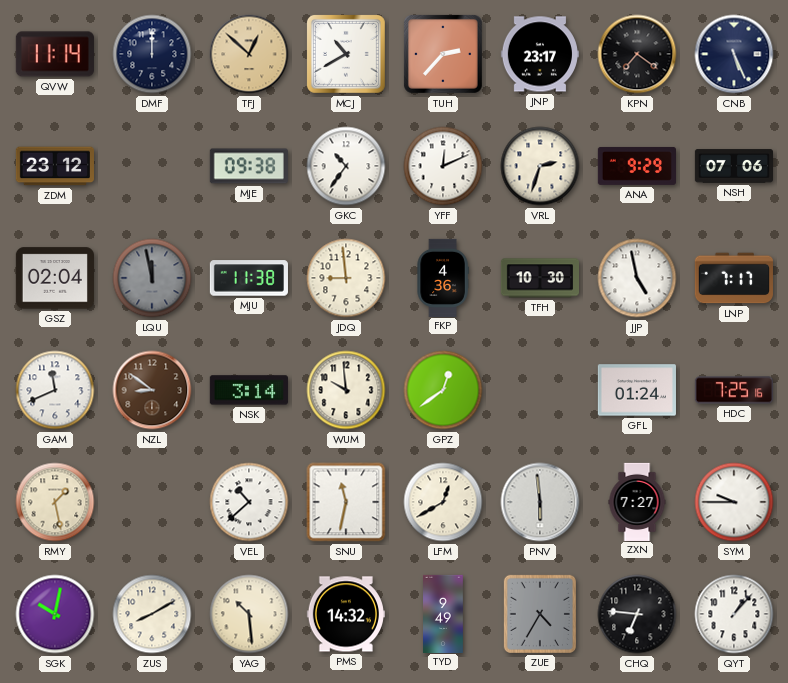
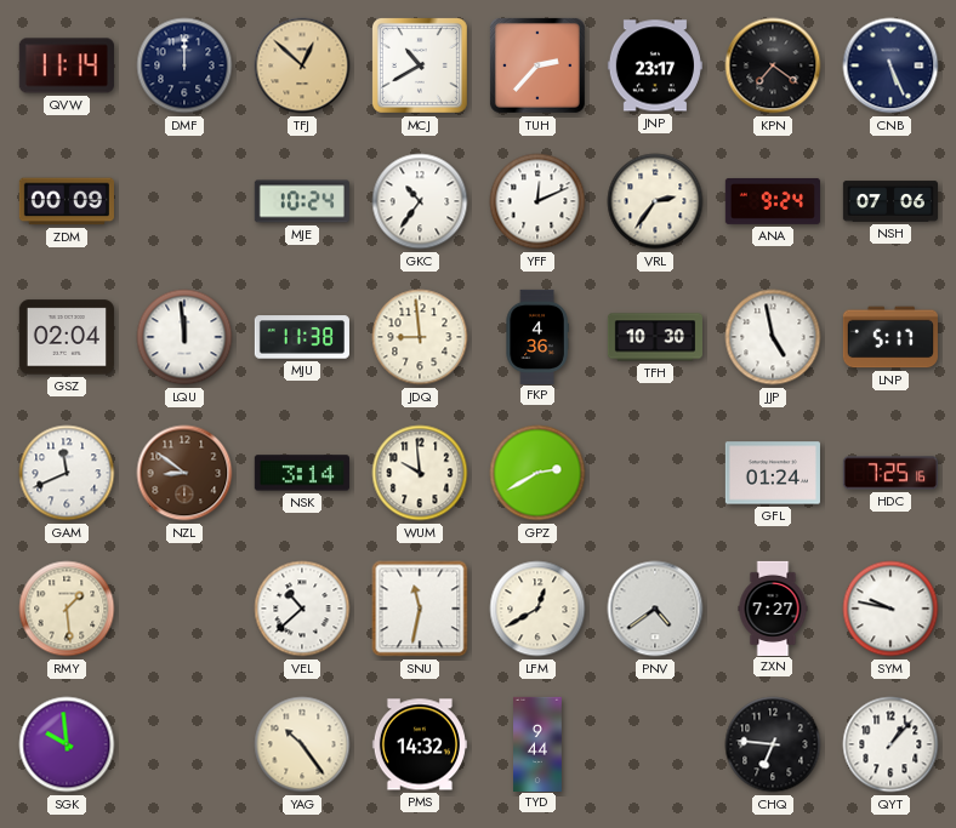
ZDM: 23:12 -> 00:09 (67, 201)
MJE: 09:38 -> 10:24 (302, 201)
VRL: 2:33 -> 2:36 (655, 201)
ANA: 9:29 -> 9:24 (772, 201)
LQU: 11:58 -> 11:59 (184, 337)
LQU dial: grey -> white (184, 337)
LNP: 7:17 -> 5:17 (890, 337)
GPZ: 12:39 -> 2:40 (537, 473)
RMY: 1:28 -> 1:29 (67, 609)
PNV: 5:59 -> 4:39 (655, 609)
SYM: 9:45 -> 9:47 (890, 609)
SGK: 10:02 -> 9:59 (67, 744)
ZUS: 8:10 -> none (152, 614)
YAG: 10:29 -> 10:24 (302, 744)
TYD: 9:49 -> 9:44 (539, 743)
ZUE: 4:35 -> none (540, 614)
